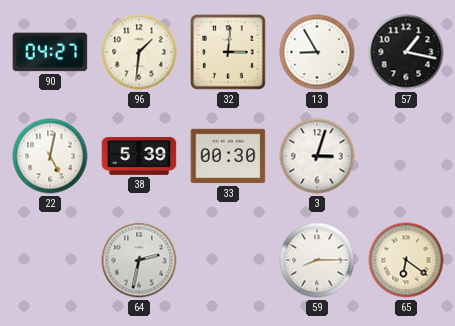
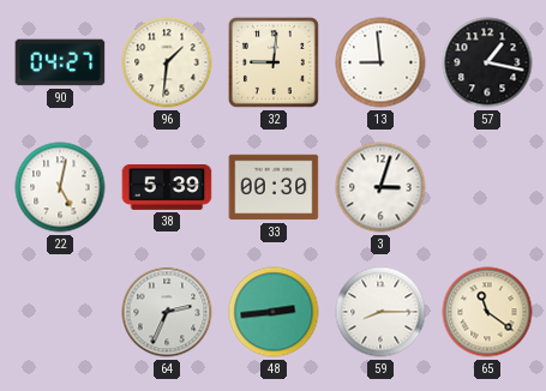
32: 3:01 -> 9:01 (274, 62)
13: 8:55 -> 8:59 (380, 62)
64: 2:32 -> 2:34 (167, 312)
48: none -> 2:44 (274, 312)
65: 6:21 -> 11:21 (487, 312)
